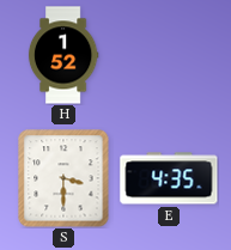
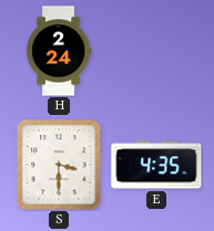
H: 1:52 -> 2:24 (59, 51)
